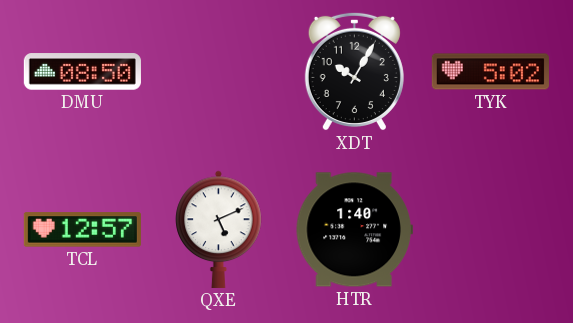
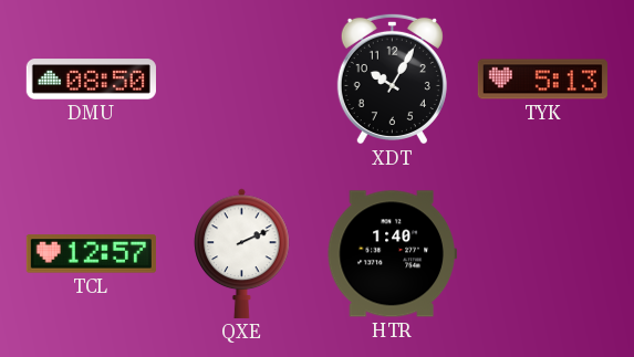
TYK: 5:02 -> 5:13 (542, 80)
QXE: 5:11 -> 2:11 (242, 253)
